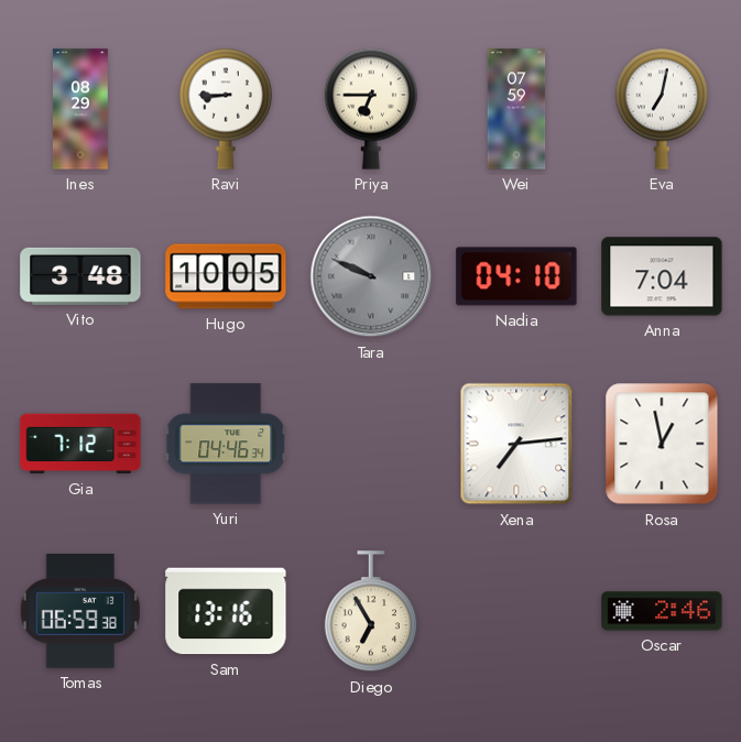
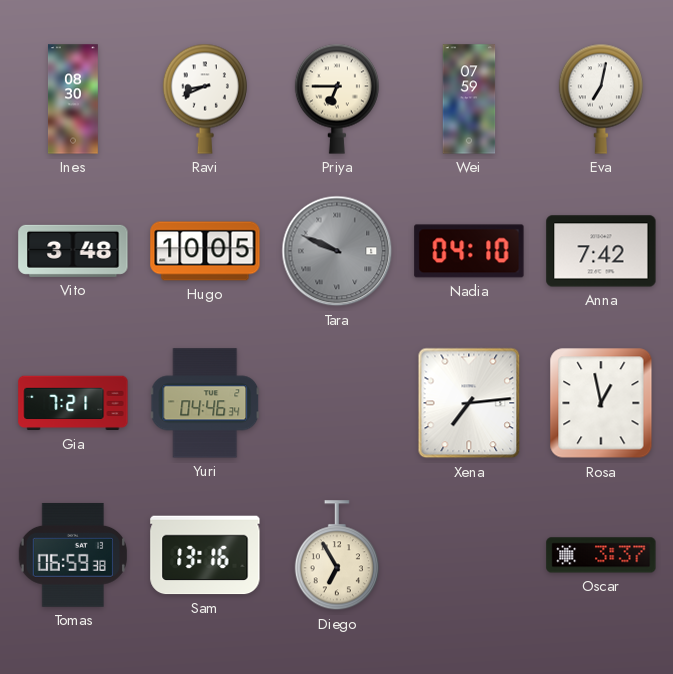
Ines: 08:29 -> 08:30 (73, 99)
Ravi: 8:45 -> 8:41 (205, 99)
Anna: 7:04 -> 7:42 (601, 251)
Gia: 7:12 -> 7:21 (73, 403)
Oscar: 2:46 -> 3:37 (601, 555)
